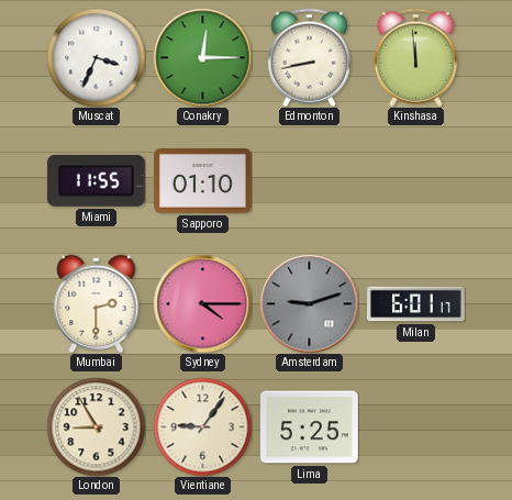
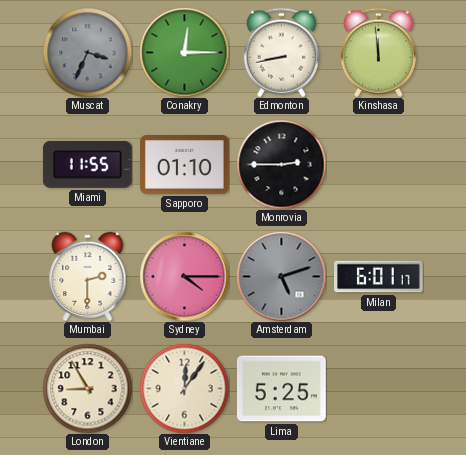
Muscat dial: white -> grey (87, 52)
Monrovia: none -> 2:45 (281, 164)
Amsterdam: 9:12 -> 5:12 (281, 276)
Vientiane: 9:06 -> 12:06 (184, 388)
